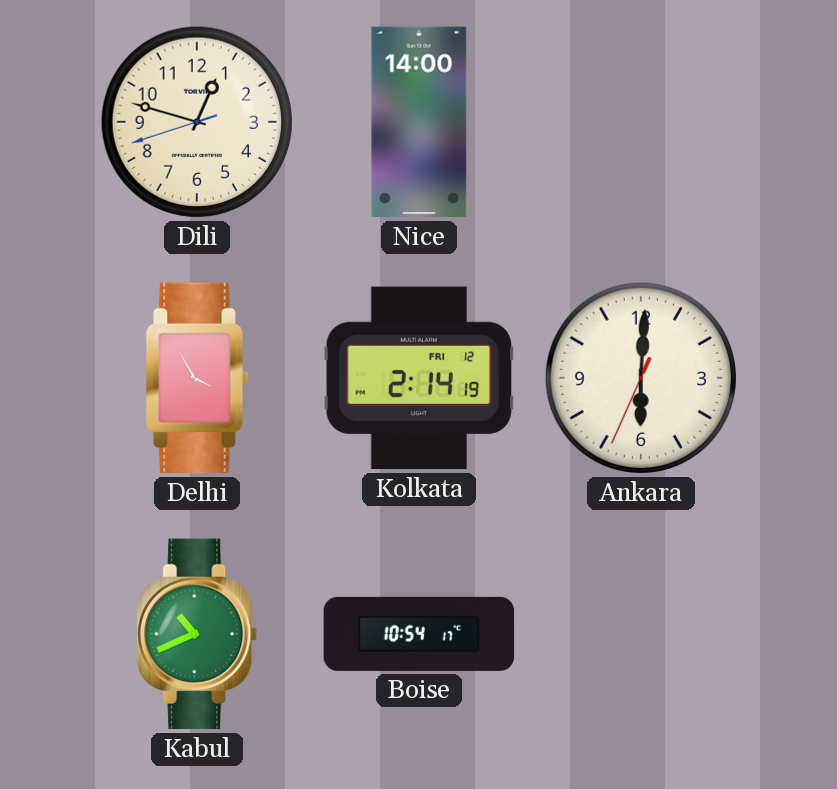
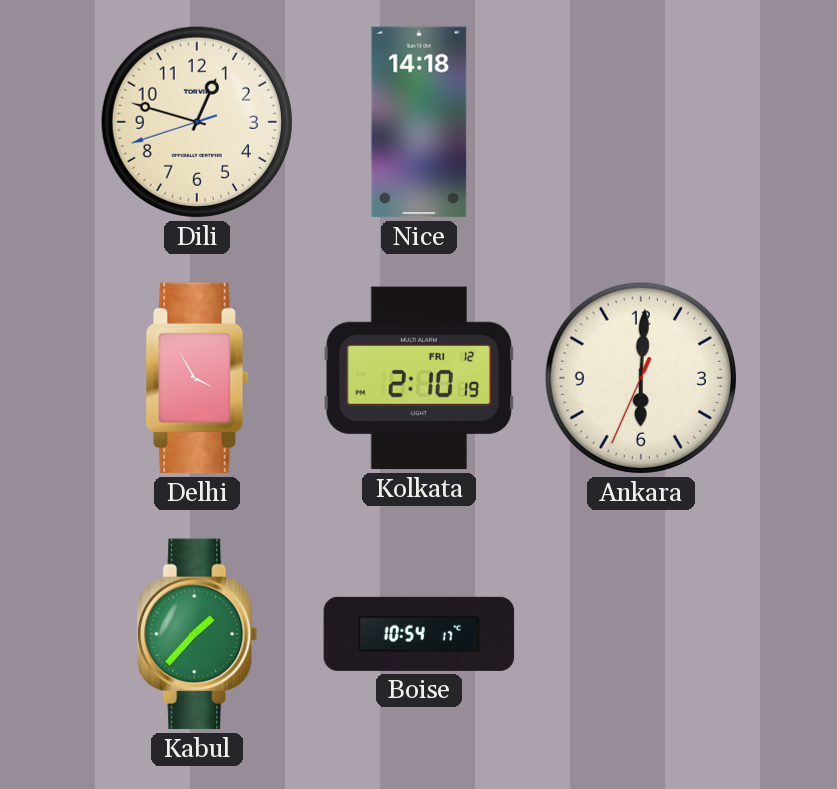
Nice: 14:00 -> 14:18 (419, 122)
Kolkata: 2:14 -> 2:10 (419, 378)
Kabul: 10:41 -> 1:37 (197, 634)
